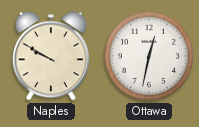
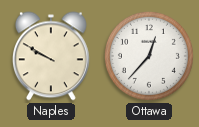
Ottawa: 12:32 -> 12:37 (149, 56)
